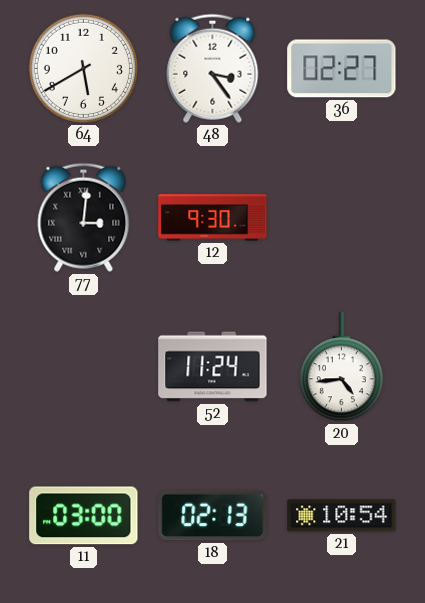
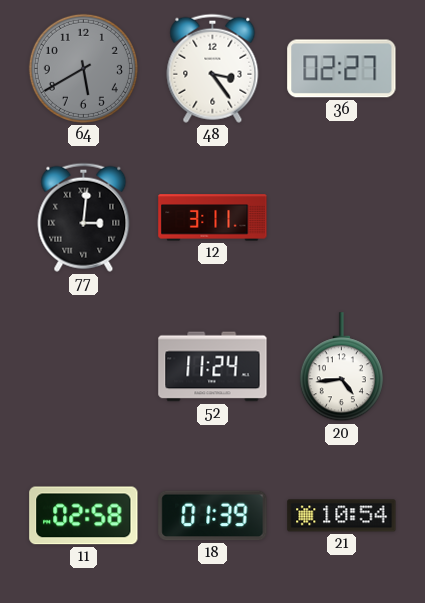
64 dial: white -> grey (83, 68)
12: 9:30 -> 3:11 (213, 218)
11: 03:00 -> 02:58 (84, 516)
18: 02:13 -> 01:39 (213, 516)
